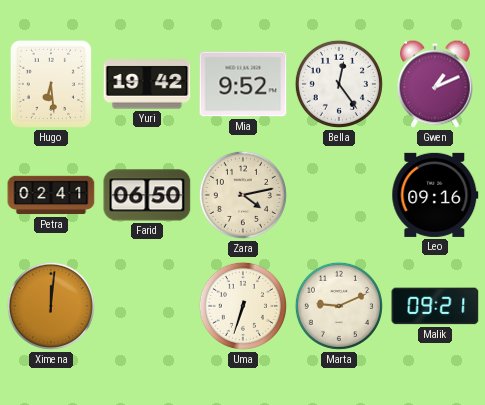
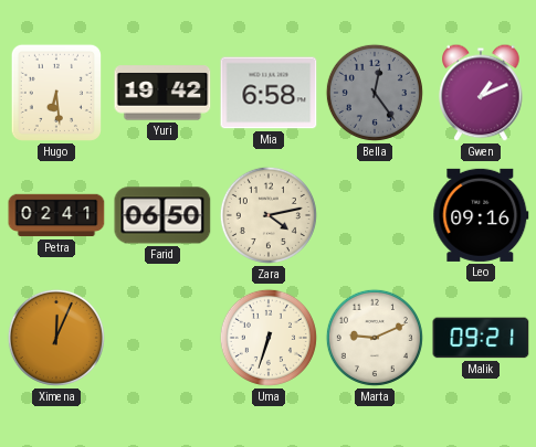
Mia: 9:52 -> 6:58 (269, 93)
Bella dial: white -> grey (375, 93)
Ximena: 12:01 -> 12:04 (56, 338)
